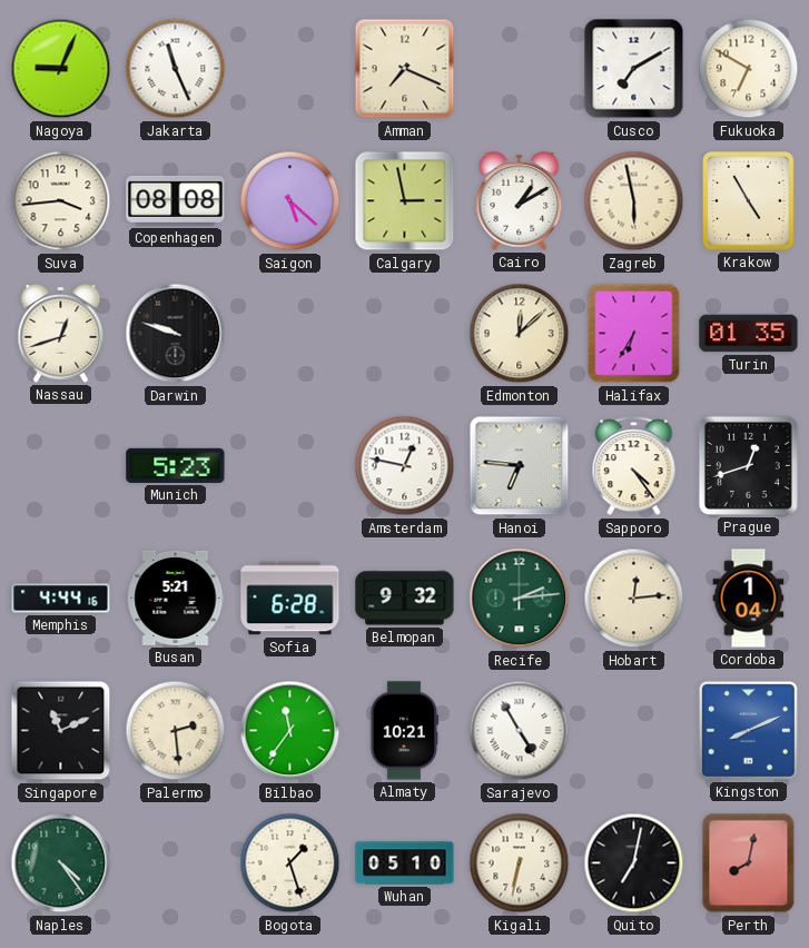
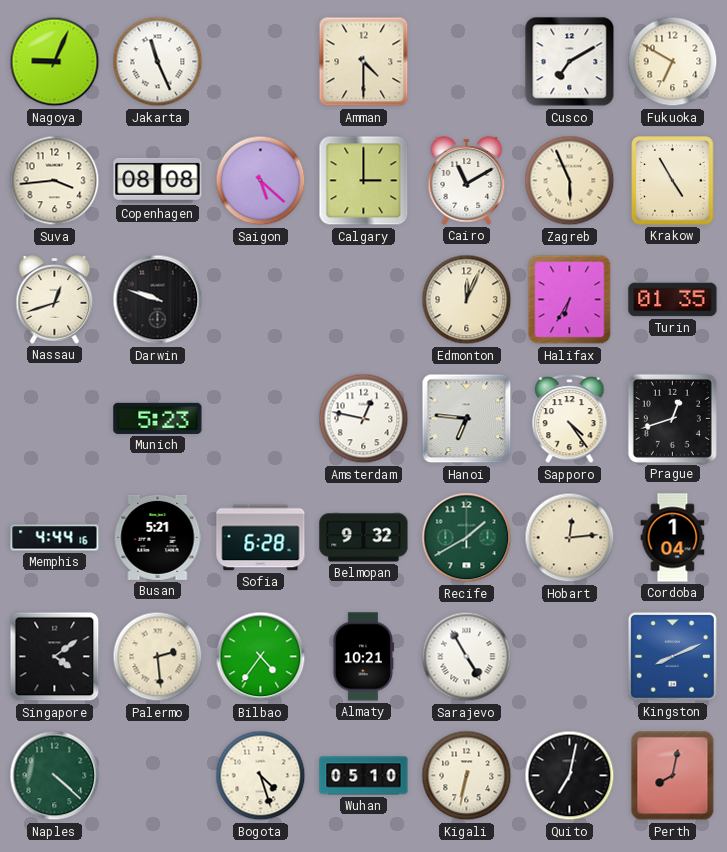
Amman: 7:19 -> 4:30 (364, 62)
Calgary: 2:58 -> 3:00 (364, 181)
Cairo: 1:10 -> 11:10 (467, 181)
Zagreb: 5:58 -> 5:56 (570, 181)
Edmonton: 12:08 -> 12:04 (467, 300)
Recife: 2:14 -> 1:40 (467, 538)
Singapore: 11:11 -> 4:09 (55, 657)
Bilbao: 11:36 -> 4:36 (261, 657)
Naples: 4:24 -> 4:22 (55, 776)
Bogota: 1:27 -> 4:27 (261, 776)
